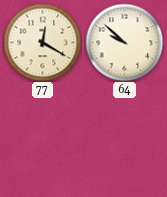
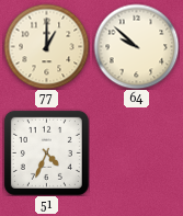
77: 12:20 -> 1:00 (46, 46)
51: none -> 4:34 (46, 152)
